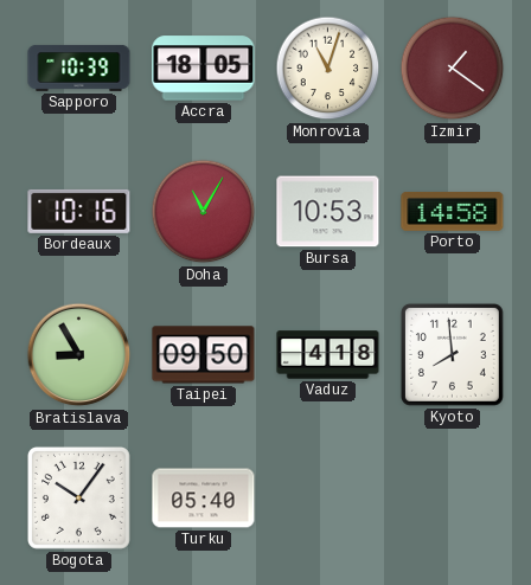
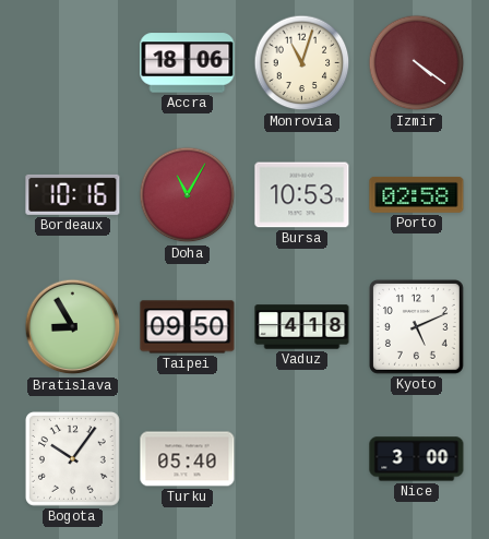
Sapporo: 10:39 -> none (79, 69)
Accra: 18:05 -> 18:06 (188, 63)
Izmir: 1:21 -> 4:21 (417, 63)
Porto: 14:58 -> 02:58 (417, 194)
Kyoto: 7:59 -> 5:11 (416, 326)
Nice: none -> 3:00 (417, 459)
